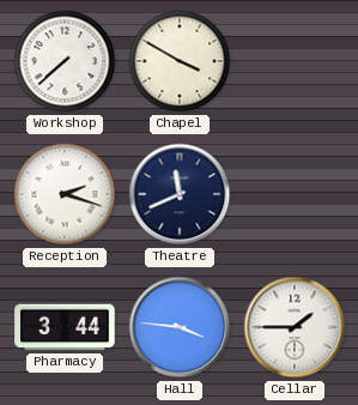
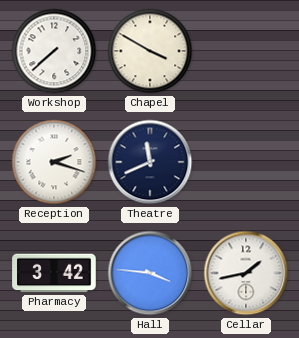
Pharmacy: 3:44 -> 3:42 (54, 273)
Cellar: 1:45 -> 1:43 (246, 273)
